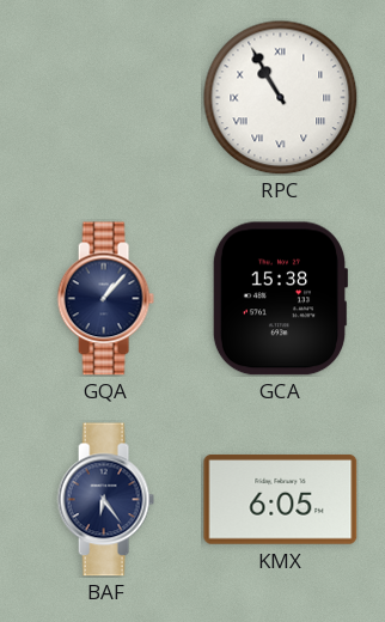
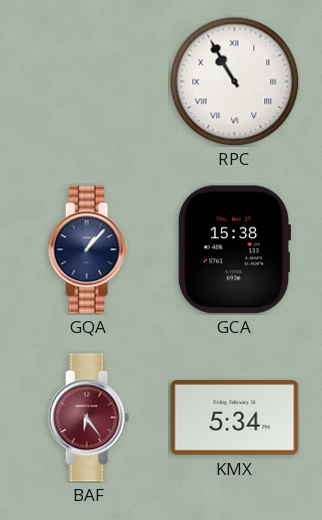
BAF dial: navy -> burgundy (88, 418)
KMX: 6:05 -> 5:34 (235, 418)
